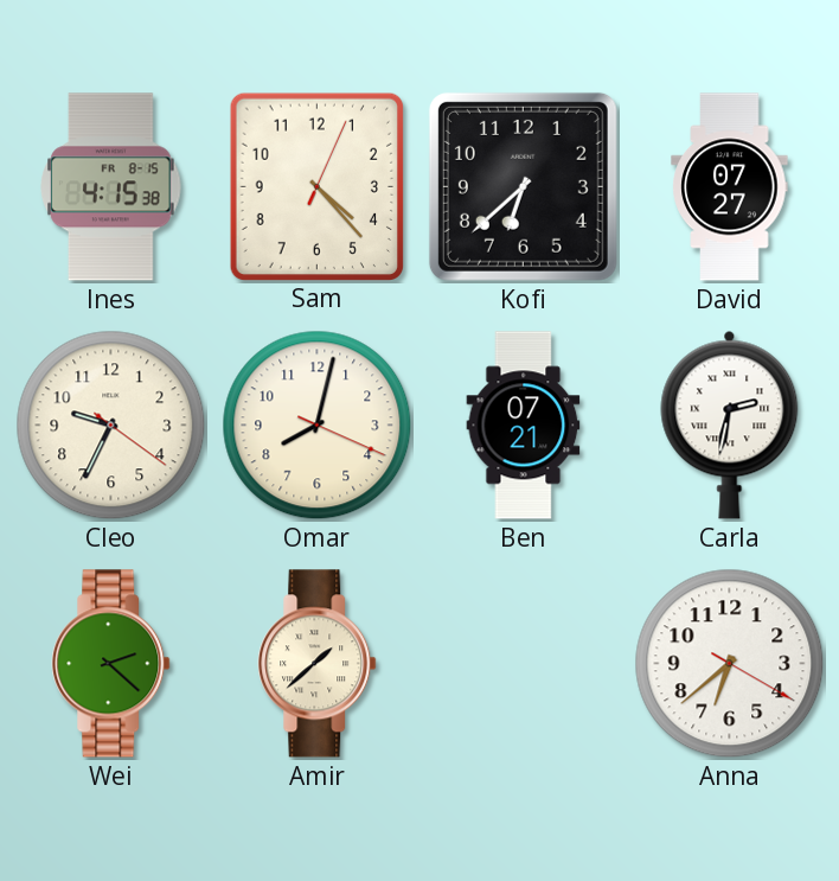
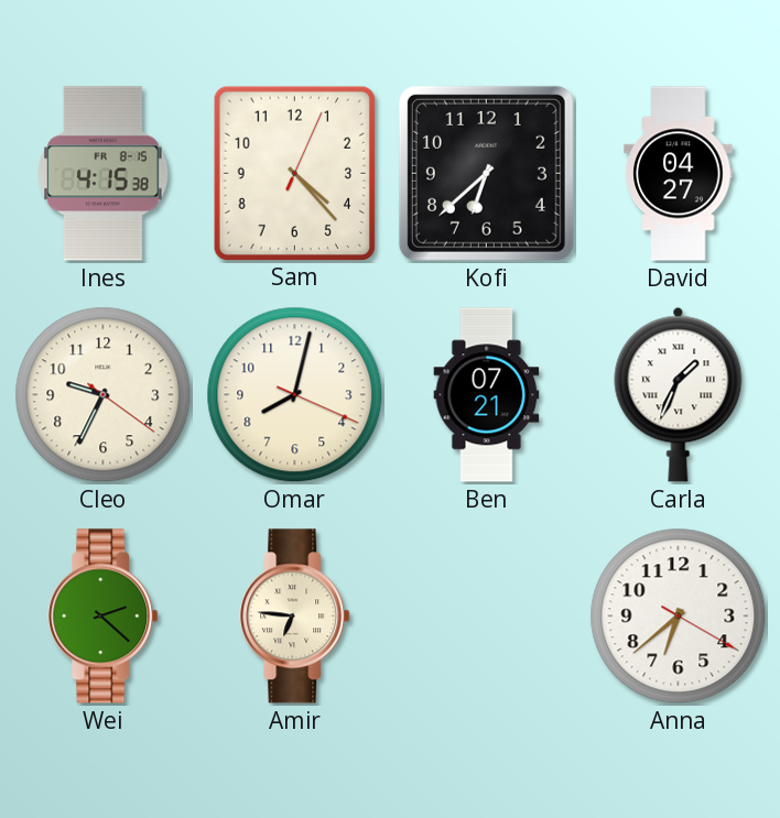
David: 07:27 -> 04:27 (679, 174)
Carla: 2:32 -> 1:34 (679, 394)
Amir: 1:38 -> 6:46 (295, 617)
